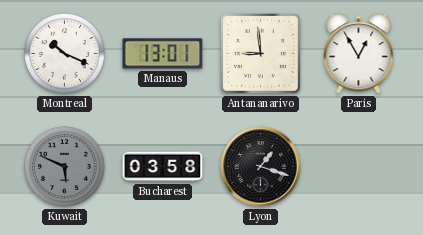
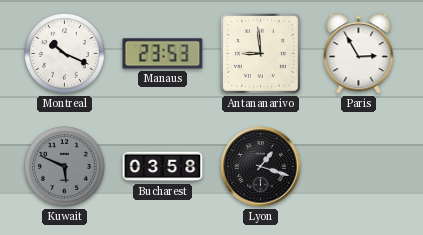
Manaus: 13:01 -> 23:53 (163, 54)
Paris: 12:55 -> 2:55 (359, 54)
